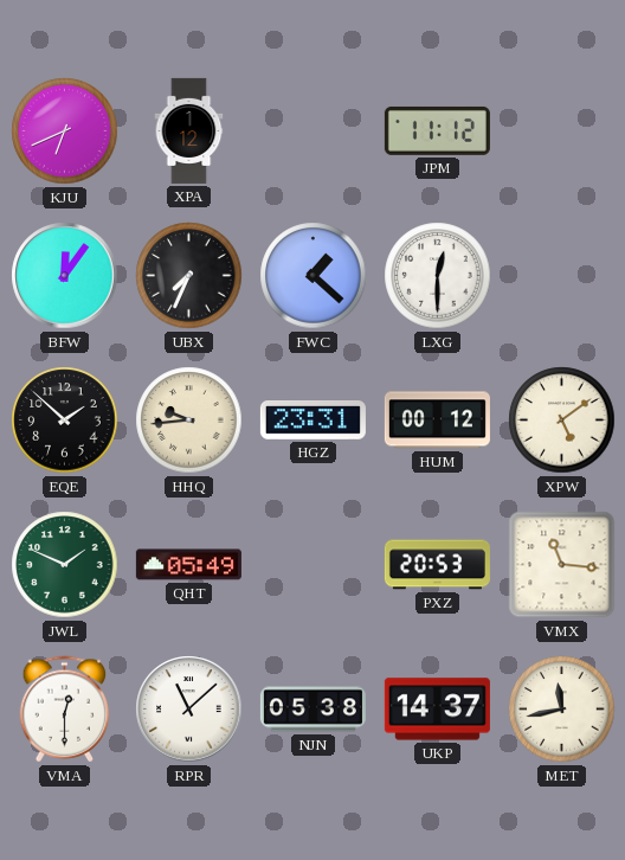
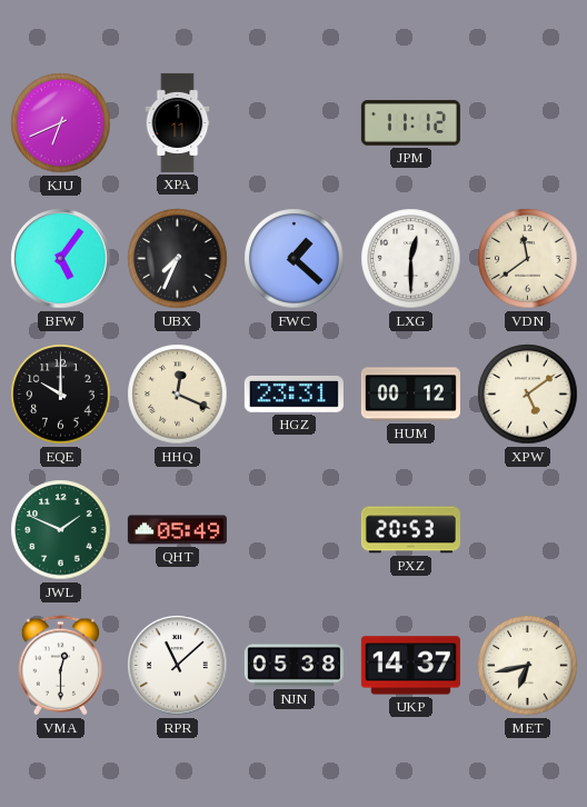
XPA: 1:12 -> 1:11 (178, 122)
BFW: 12:06 -> 5:06 (61, 259)
VDN: none -> 11:39 (528, 259)
EQE: 1:52 -> 10:00 (61, 395)
HHQ: 9:44 -> 12:19 (178, 395)
VMX: 11:16 -> none (562, 565)
MET: 11:43 -> 6:43 (528, 666)
